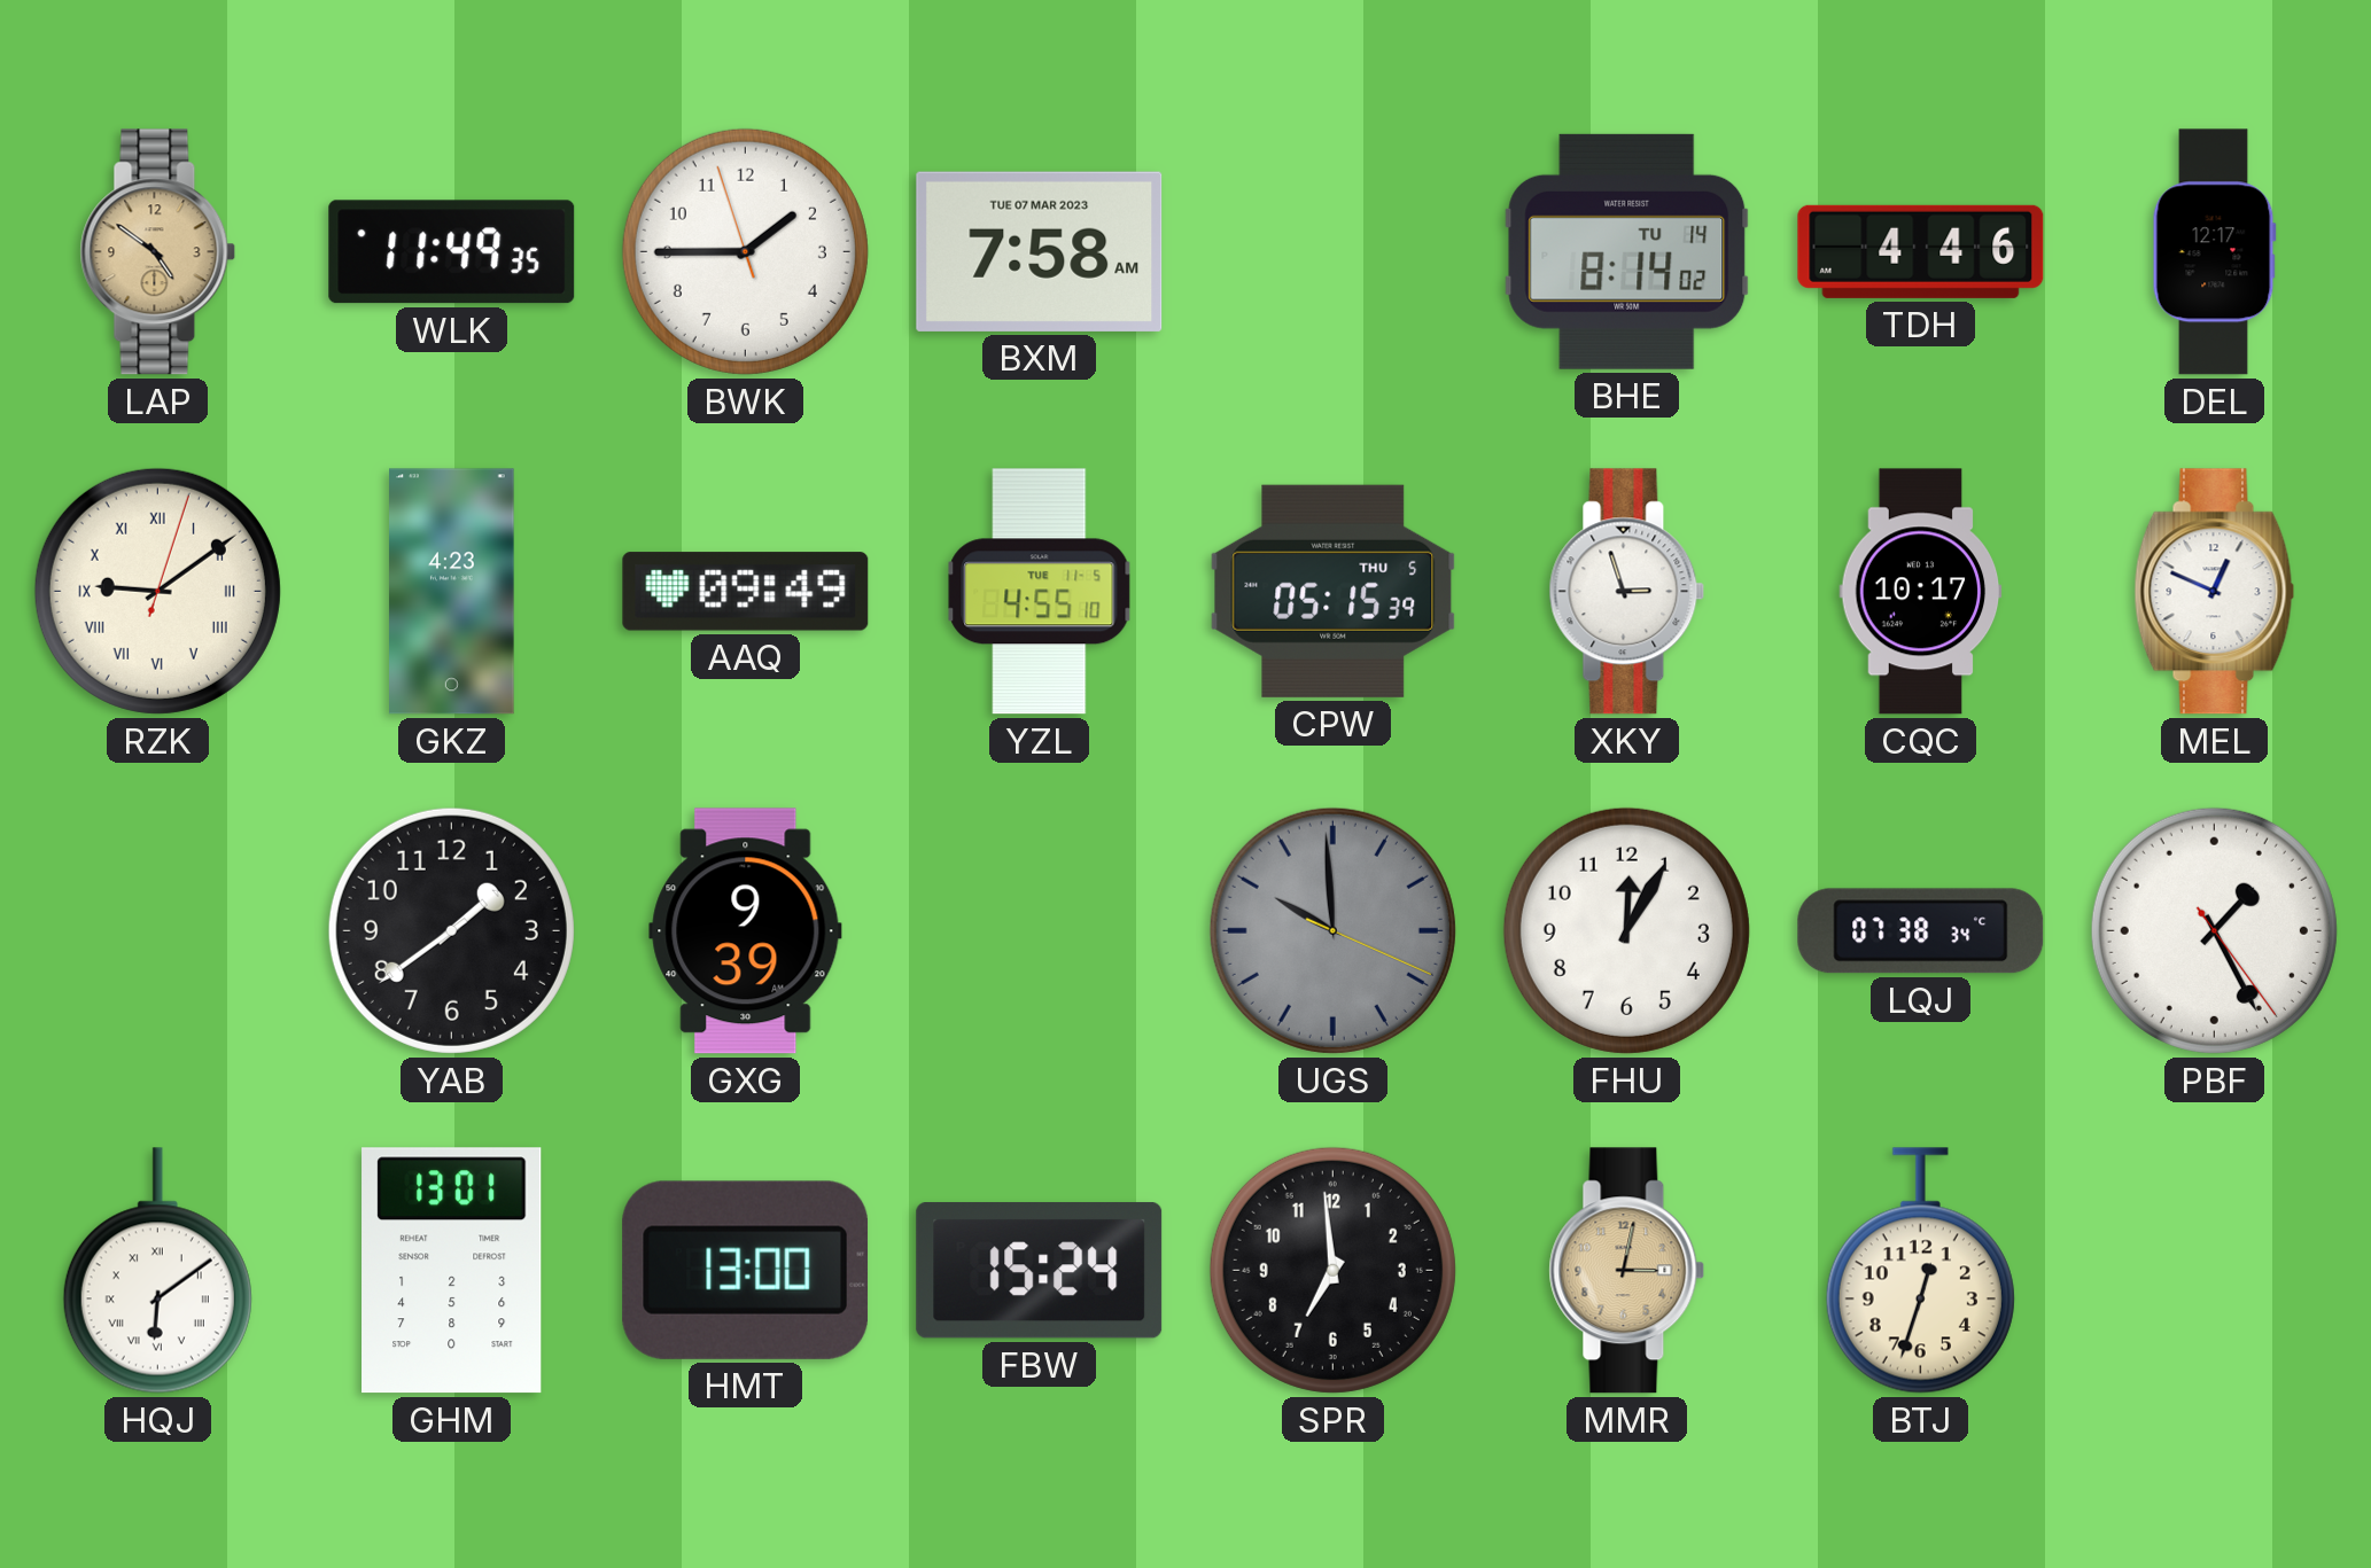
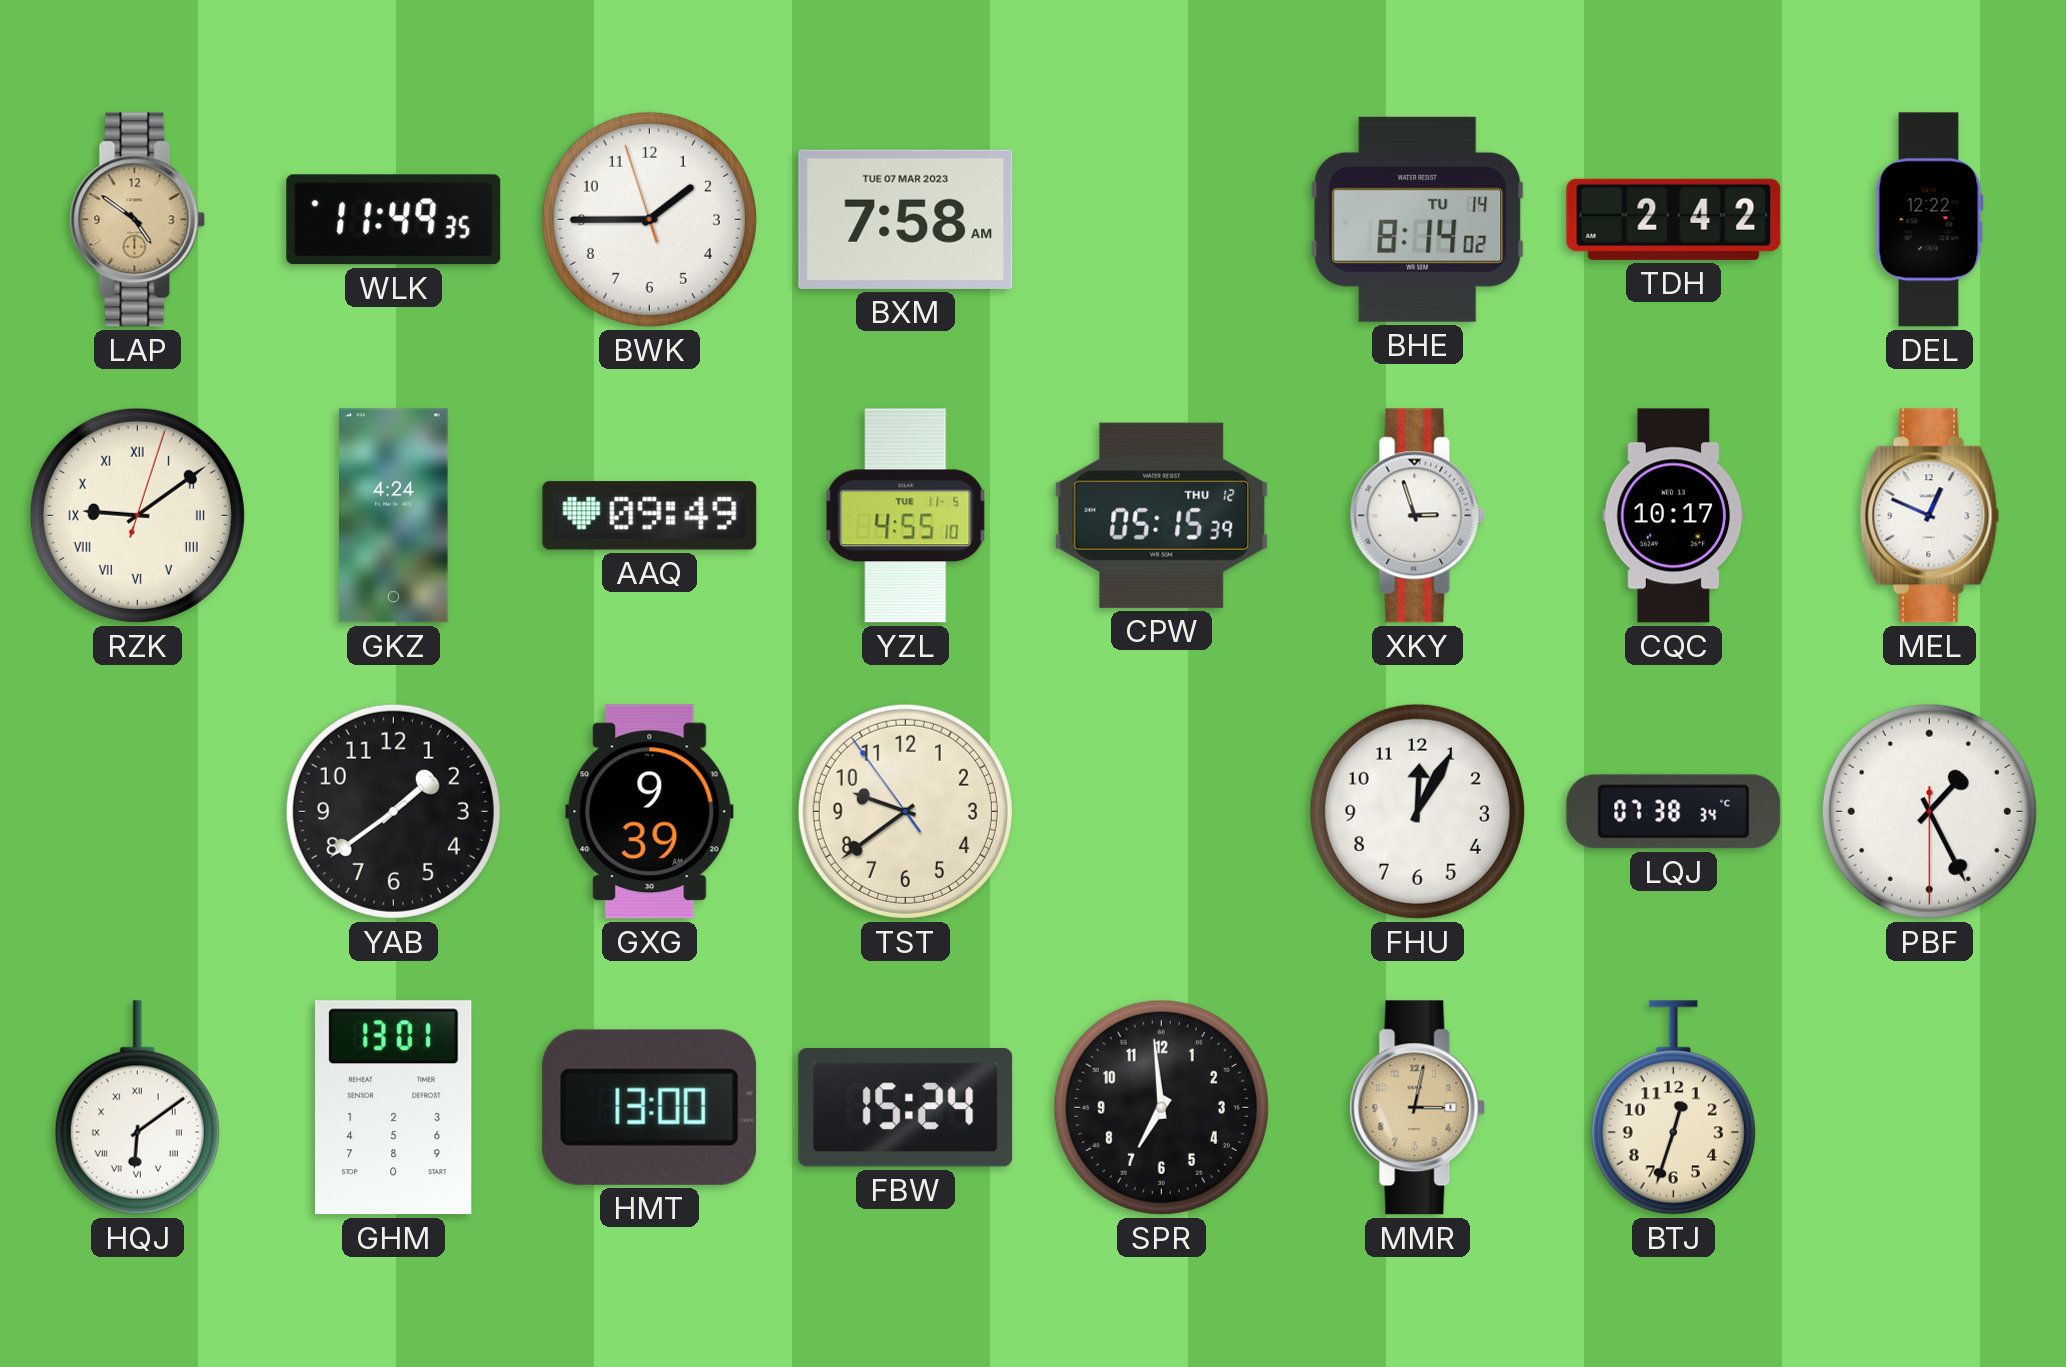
TDH: 4:46 -> 2:42 (1674, 219)
DEL: 12:17 -> 12:22 (1929, 220)
GKZ: 4:23 -> 4:24 (394, 516)
CPW date: THU 5 -> THU 12 (1162, 515)
TST: none -> 9:38 (905, 811)
UGS: 9:59 -> none (1332, 930)
PBF: 1:25:24 -> 1:25:30 (1929, 811)
